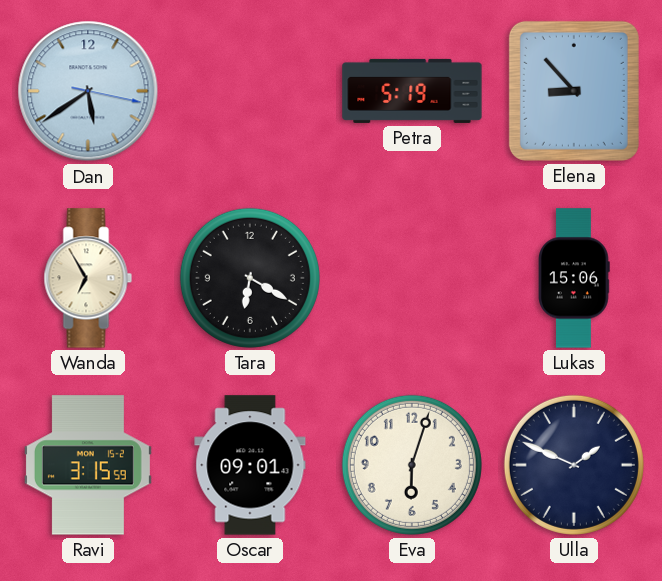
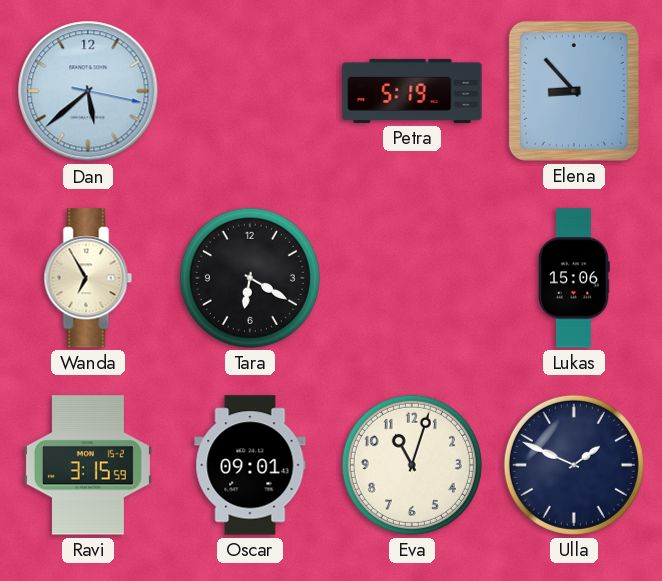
Dan: 5:39 -> 5:38 (88, 91)
Eva: 6:03 -> 11:03 (412, 465)
